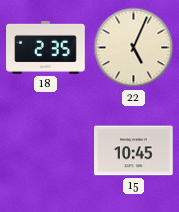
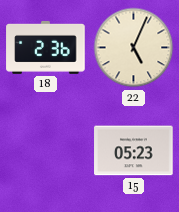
18: 2:35 -> 2:36 (46, 47)
15: 10:45 -> 05:23 (134, 151)
